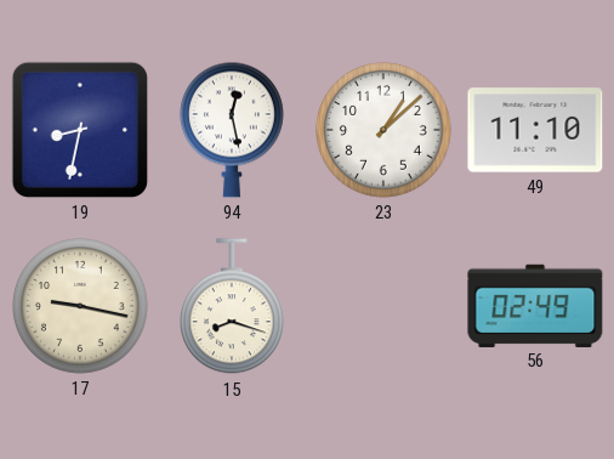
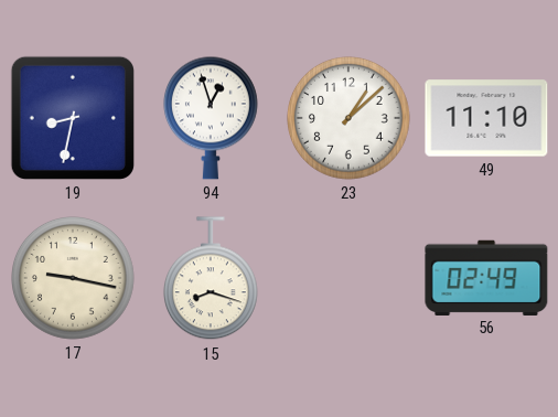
94: 12:28 -> 12:57 (211, 118)
